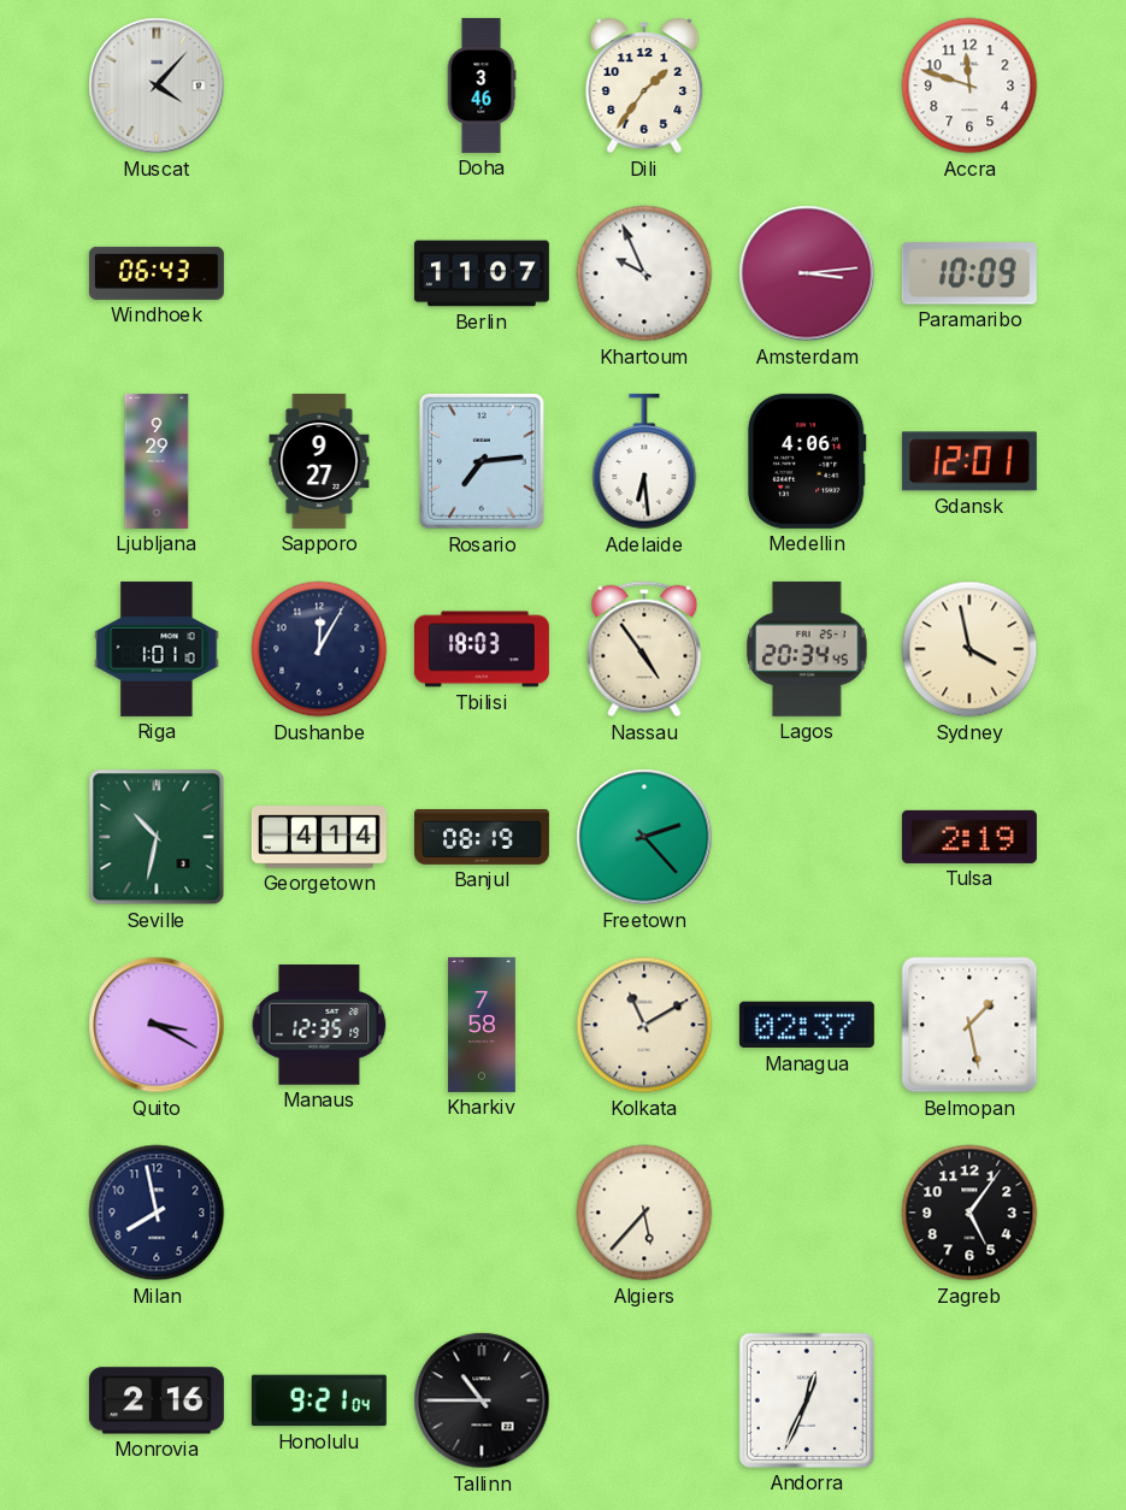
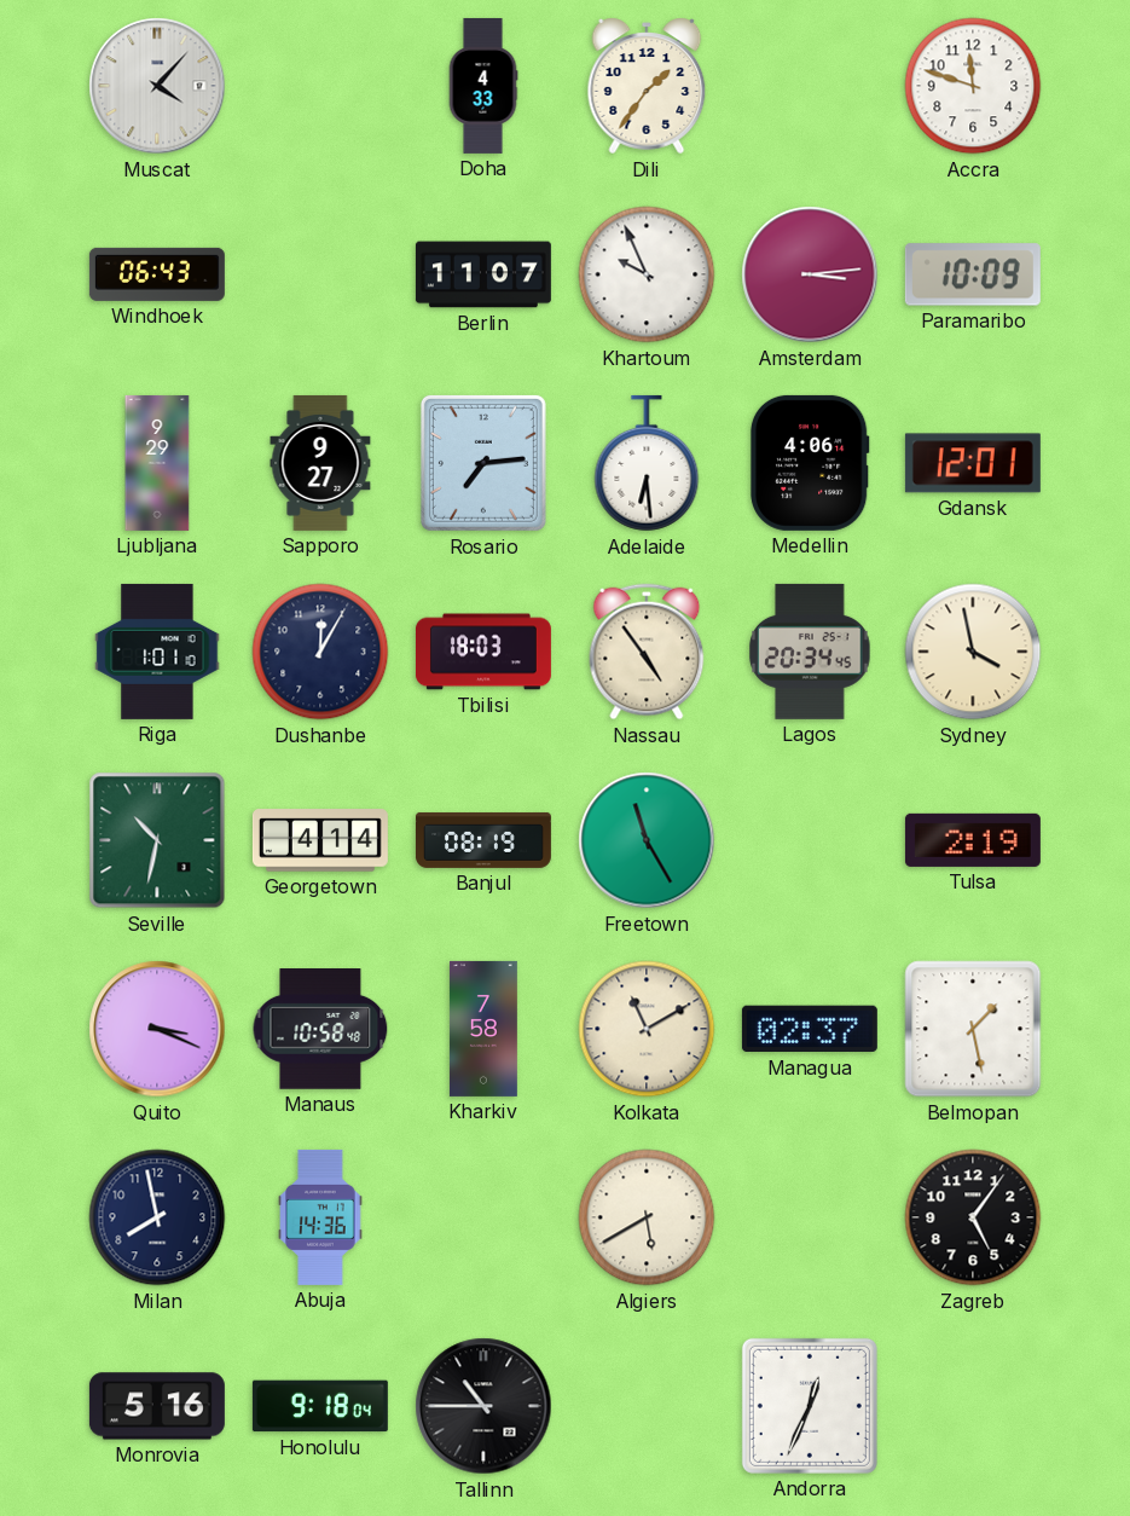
Doha: 3:46 -> 4:33 (483, 86)
Freetown: 2:23 -> 11:25 (647, 840)
Quito: 3:20 -> 3:19 (157, 1029)
Manaus: 12:35 -> 10:58 (320, 1030)
Abuja: none -> 14:36 (320, 1217)
Algiers: 5:37 -> 5:40 (647, 1217)
Monrovia: 2:16 -> 5:16 (157, 1406)
Honolulu: 9:21 -> 9:18 (320, 1406)
